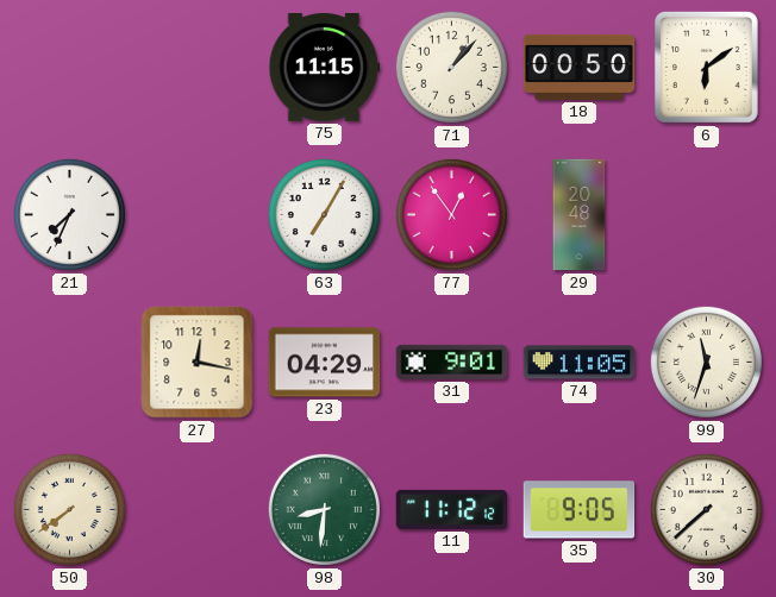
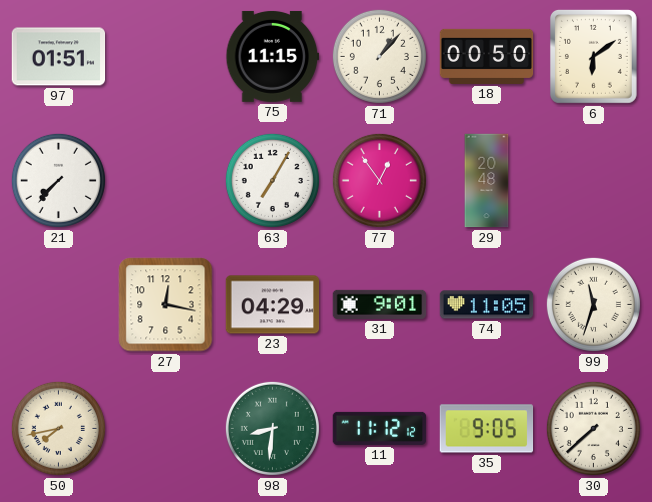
97: none -> 01:51 (59, 57)
21: 7:34 -> 7:37 (58, 180)
50: 7:39 -> 7:43 (58, 428)
